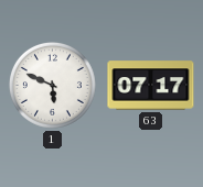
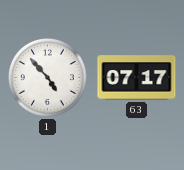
1: 5:49 -> 4:53 (47, 77)
